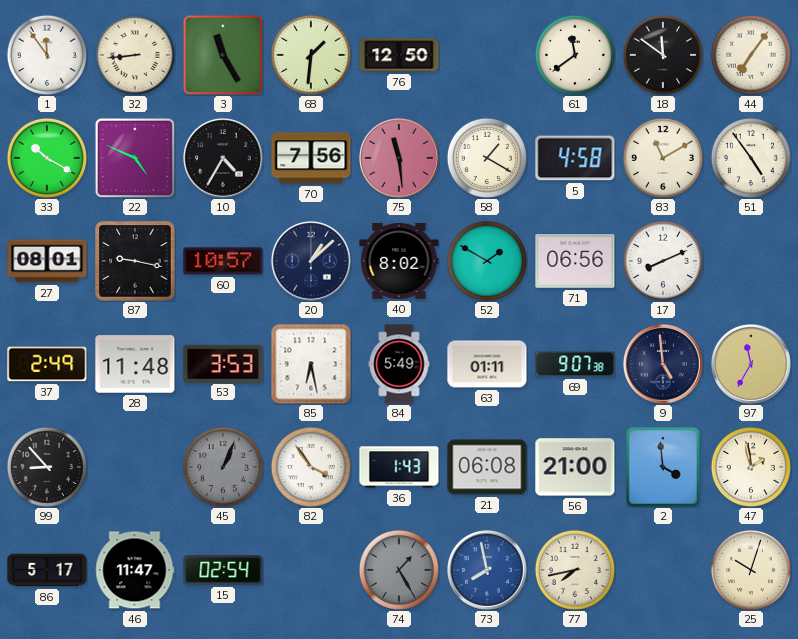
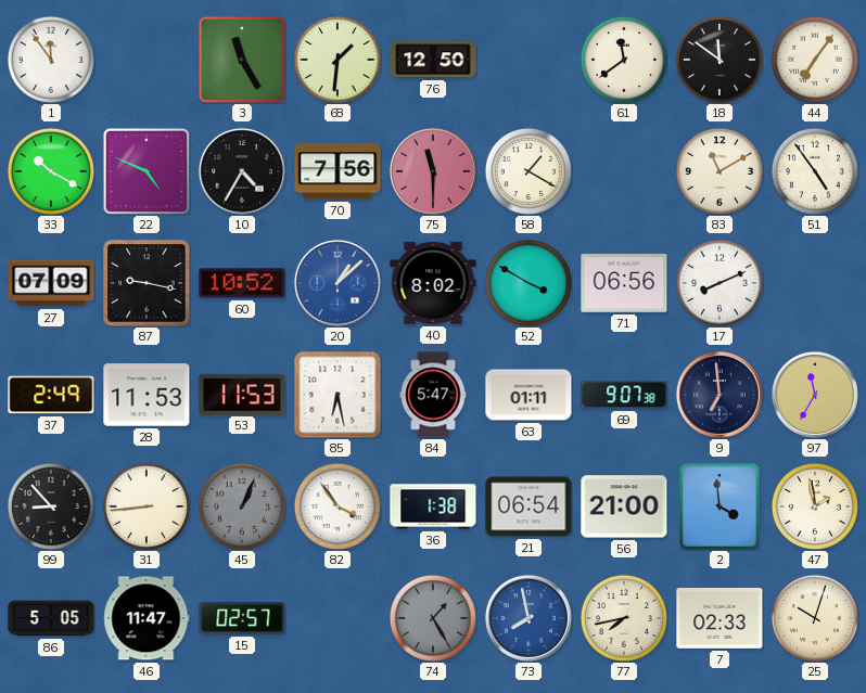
32: 8:44 -> none (135, 55)
75: 11:29 -> 11:30 (433, 171)
5: 4:58 -> none (575, 158)
27: 08:01 -> 07:09 (51, 283)
60: 10:57 -> 10:52 (242, 283)
20 dial: navy -> blue (338, 283)
52: 1:50 -> 3:50 (528, 283)
28: 11:48 -> 11:53 (147, 395)
53: 3:53 -> 11:53 (242, 394)
84: 5:49 -> 5:47 (433, 395)
9: 4:59 -> 6:59 (719, 395)
31: none -> 8:44 (147, 506)
36: 1:43 -> 1:38 (433, 506)
21: 06:08 -> 06:54 (528, 506)
86: 5:17 -> 5:05 (51, 618)
15: 02:54 -> 02:57 (242, 618)
7: none -> 02:33 (719, 619)
